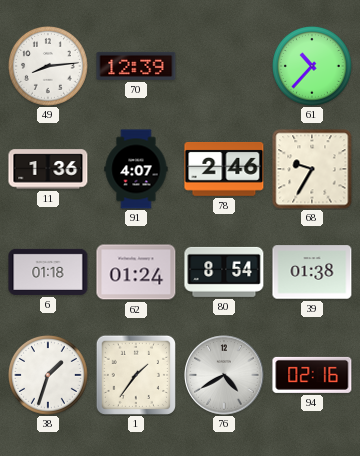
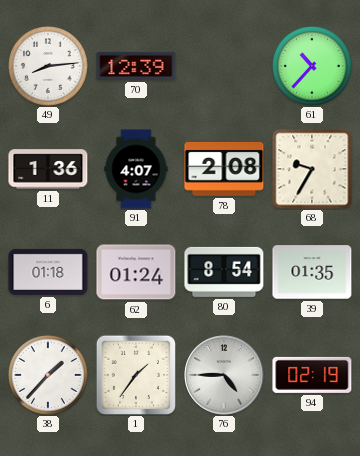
78: 2:46 -> 2:08 (224, 169)
39: 01:38 -> 01:35 (312, 272)
38: 1:33 -> 1:37 (48, 375)
76: 4:40 -> 4:45 (224, 375)
94: 02:16 -> 02:19 (312, 375)
